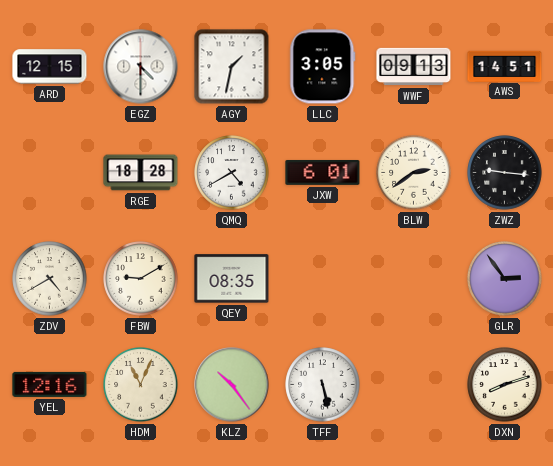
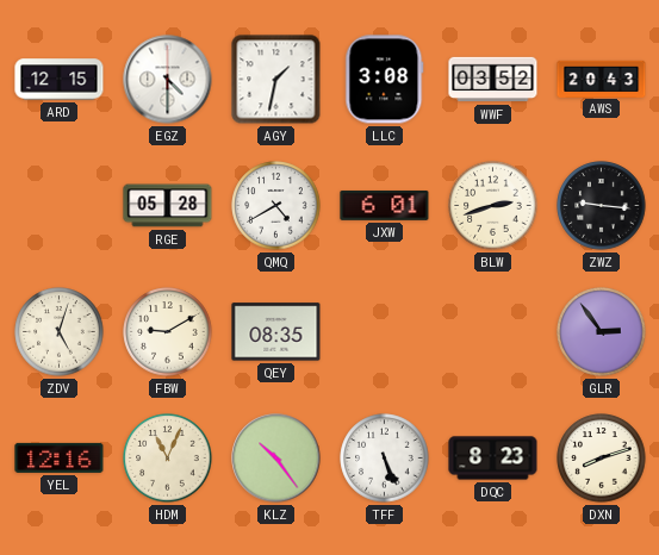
LLC: 3:05 -> 3:08 (385, 80)
WWF: 09:13 -> 03:52 (493, 80)
AWS: 14:51 -> 20:43 (602, 79)
RGE: 18:28 -> 05:28 (168, 206)
BLW: 2:39 -> 2:42 (493, 206)
ZDV: 4:40 -> 5:03 (60, 332)
TFF: 5:28 -> 5:26 (385, 459)
DQC: none -> 8:23 (493, 459)
